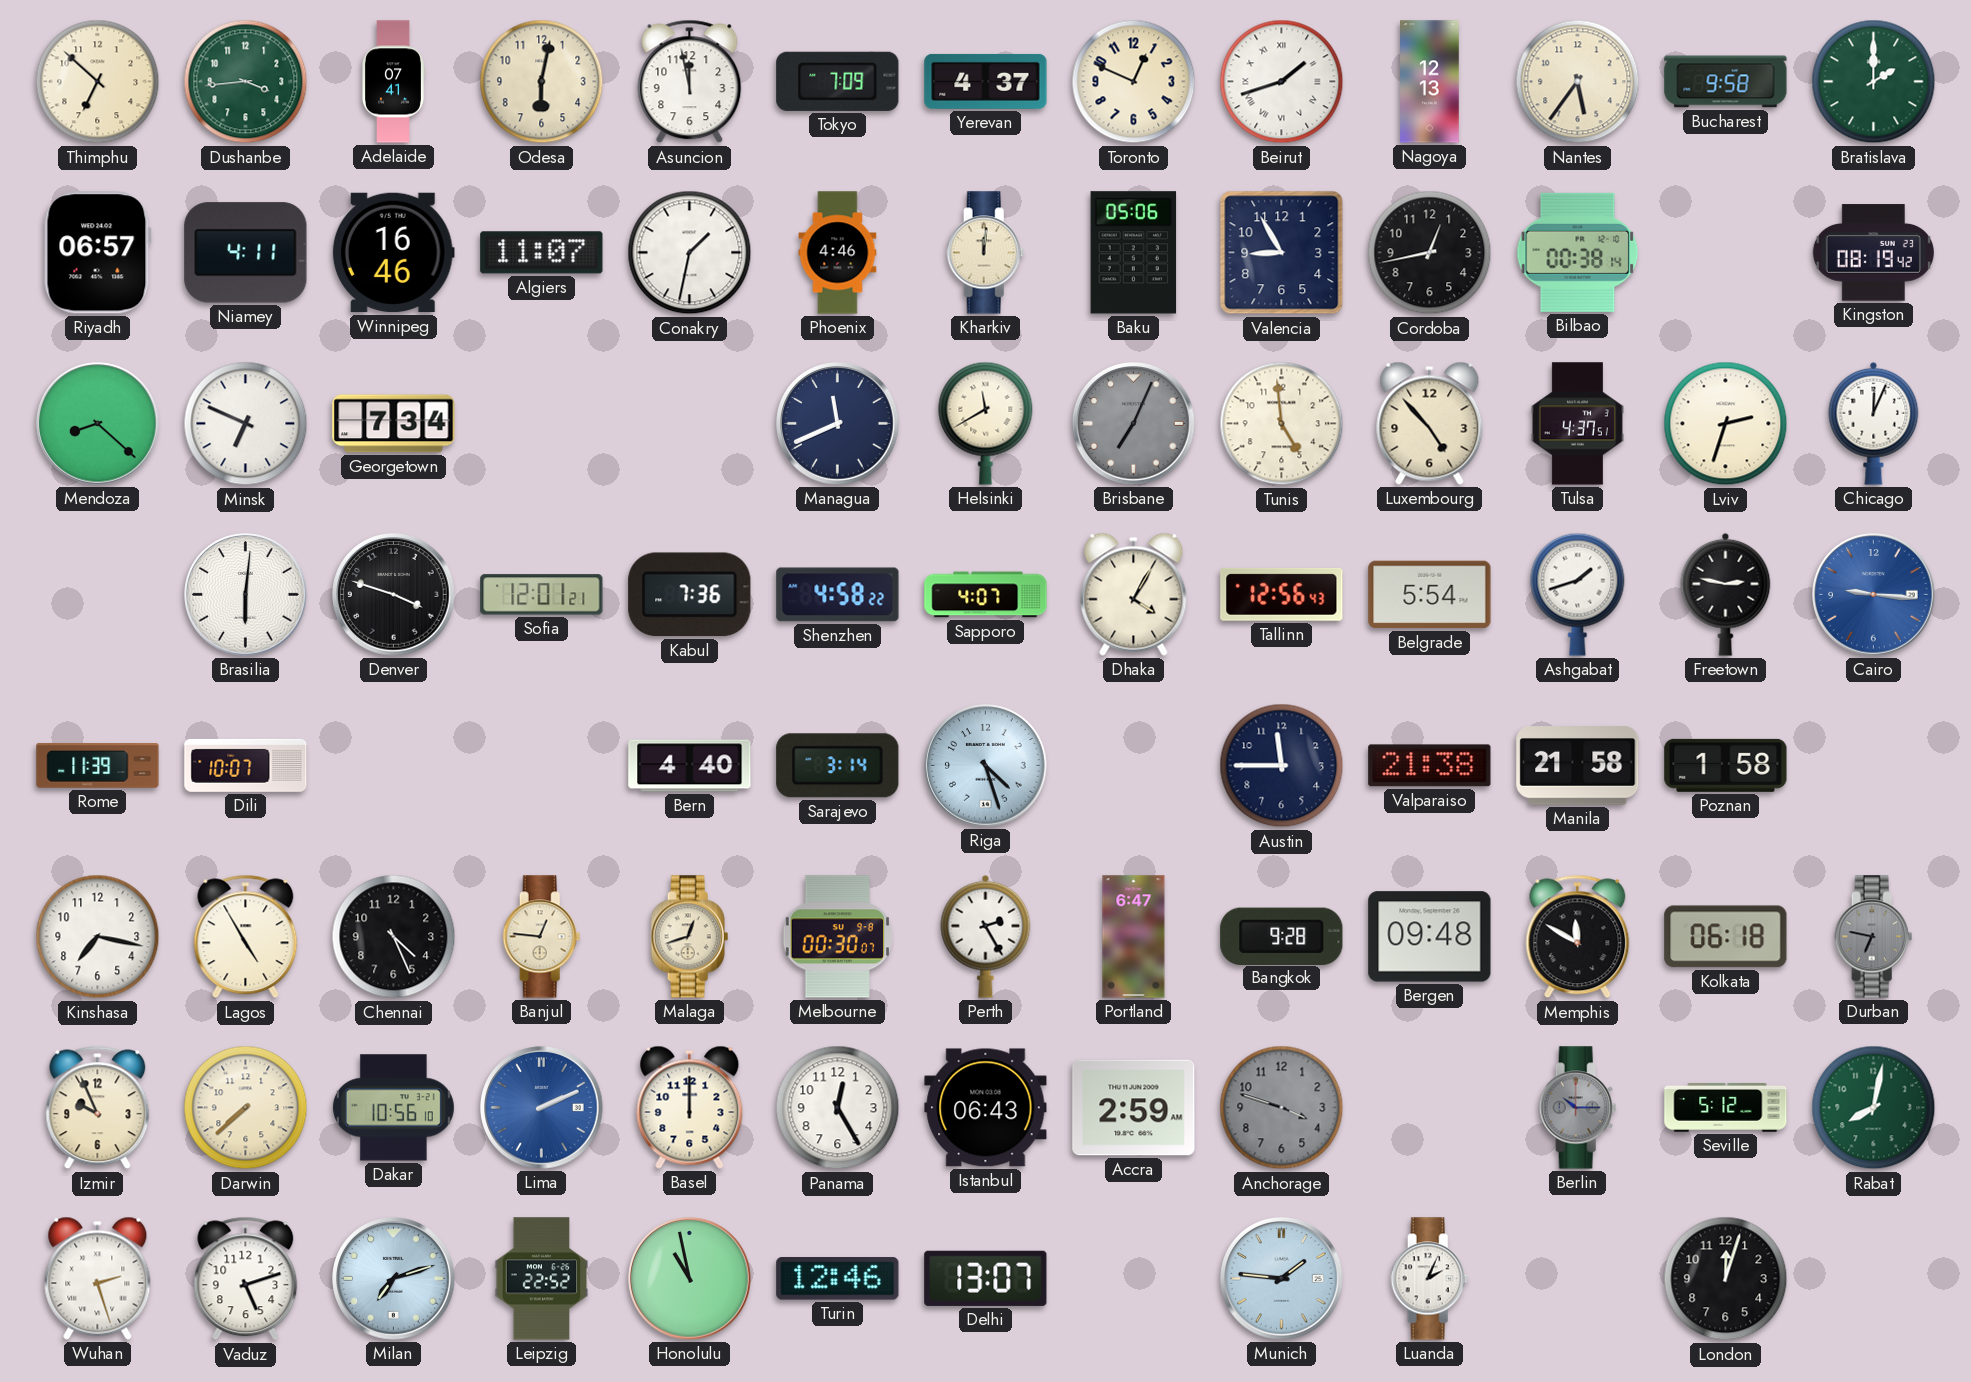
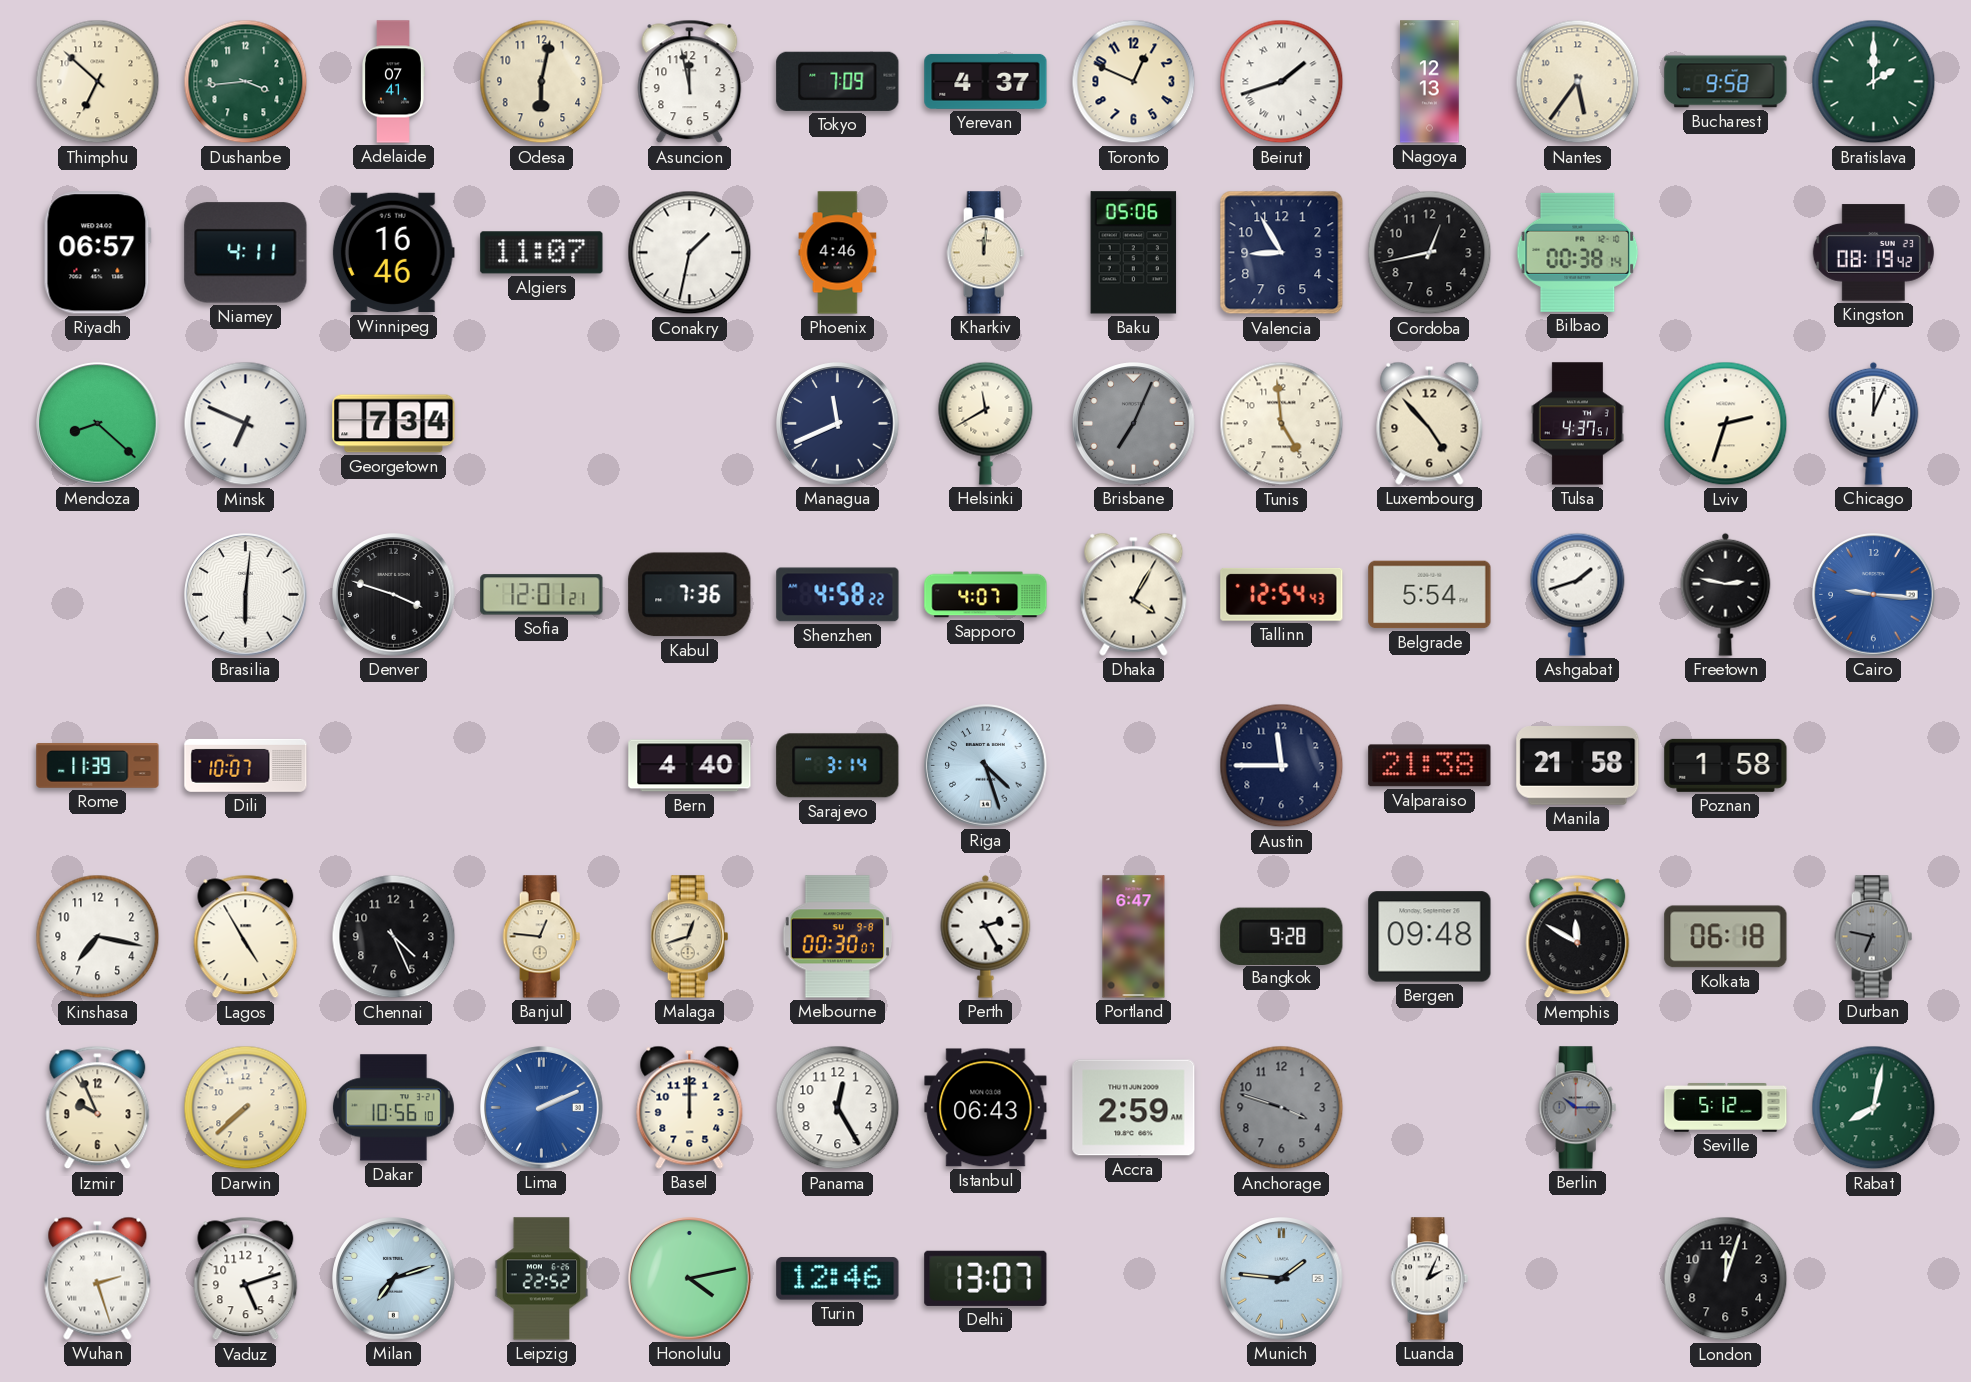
Tallinn: 12:56 -> 12:54 (1282, 594)
Honolulu: 10:58 -> 4:13 (690, 1279)
